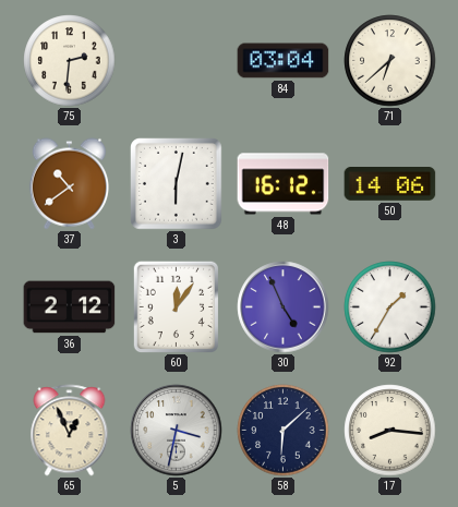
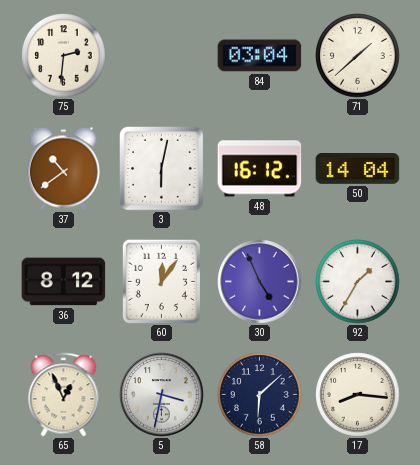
71: 6:38 -> 1:38 (358, 56)
50: 14:06 -> 14:04 (358, 169)
36: 2:12 -> 8:12 (64, 282)
